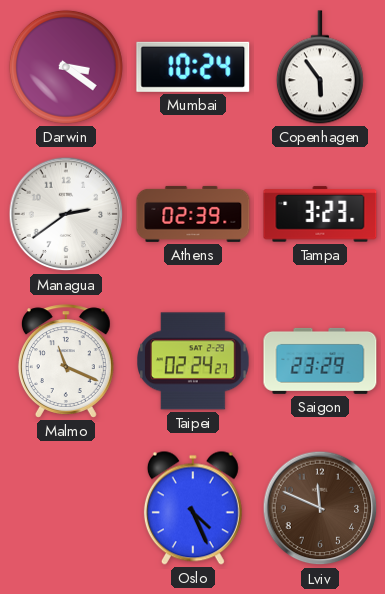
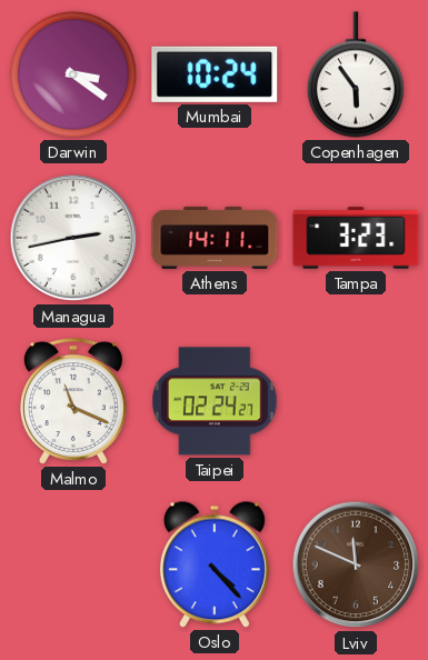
Managua: 2:39 -> 2:43 (73, 238)
Athens: 02:39 -> 14:11 (215, 238)
Saigon: 23:29 -> none (320, 361)
Oslo: 4:26 -> 4:23 (215, 564)
